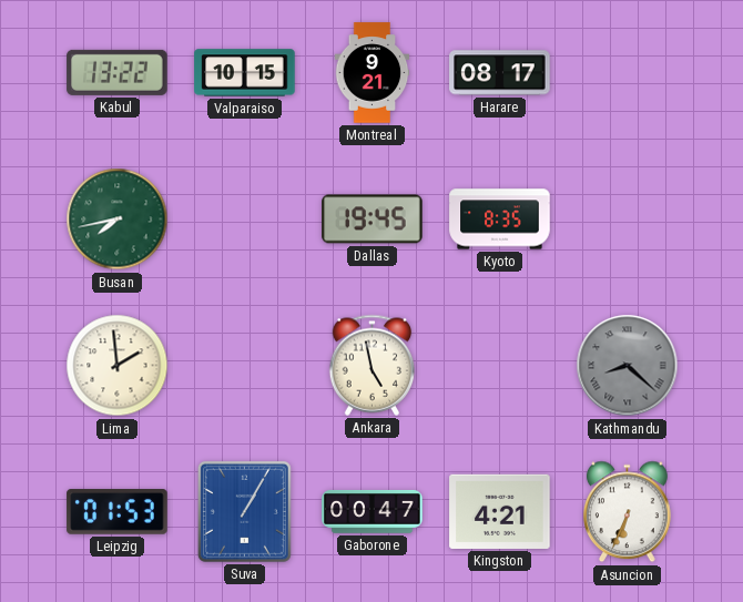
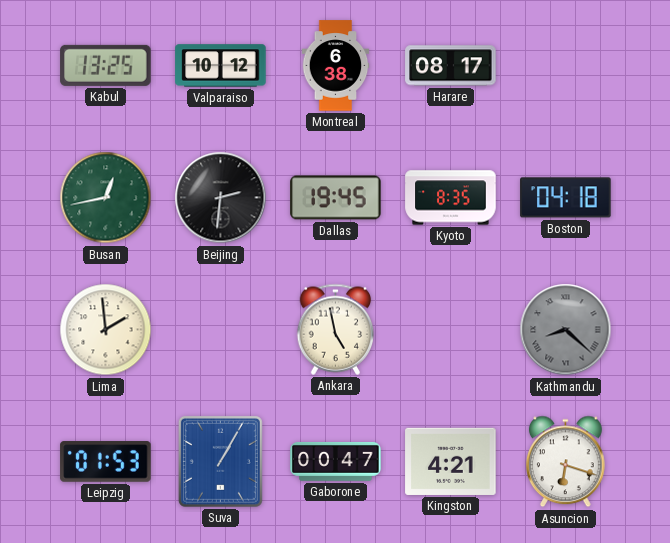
Kabul: 13:22 -> 13:25 (106, 65)
Valparaiso: 10:15 -> 10:12 (221, 66)
Montreal: 9:21 -> 6:38 (336, 66)
Busan: 7:43 -> 12:43 (106, 198)
Beijing: none -> 2:31 (221, 198)
Boston: none -> 04:18 (566, 198)
Asuncion: 6:34 -> 6:18 (566, 462)
